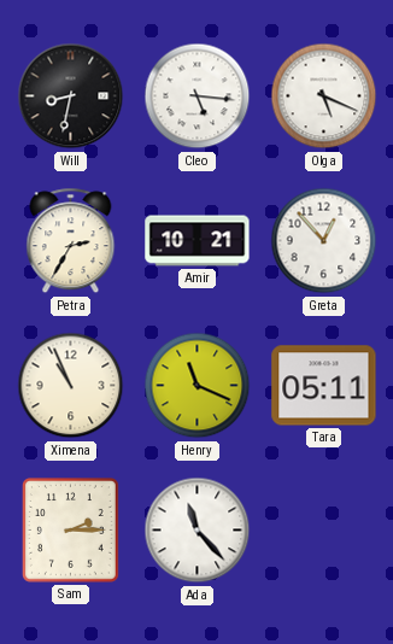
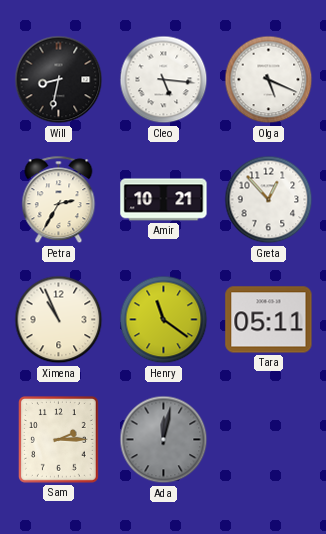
Henry: 11:19 -> 11:21 (164, 320)
Ada: 11:23 -> 12:02 (164, 440)
Ada dial: white -> grey (164, 440)
